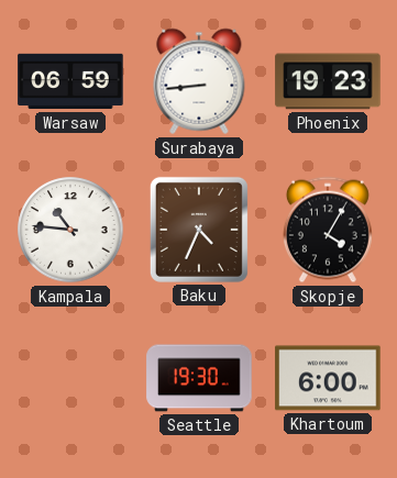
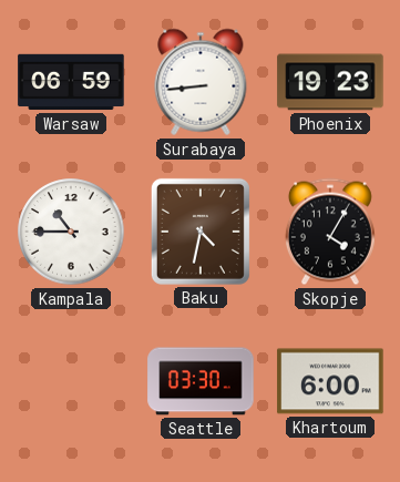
Kampala: 10:46 -> 10:45 (71, 232)
Baku: 4:34 -> 4:32 (201, 232)
Seattle: 19:30 -> 03:30 (201, 381)
